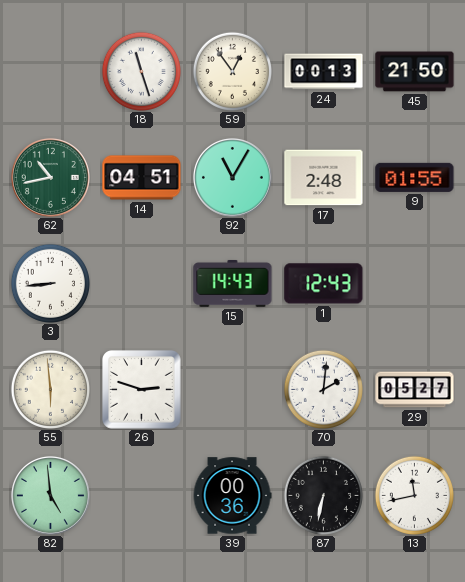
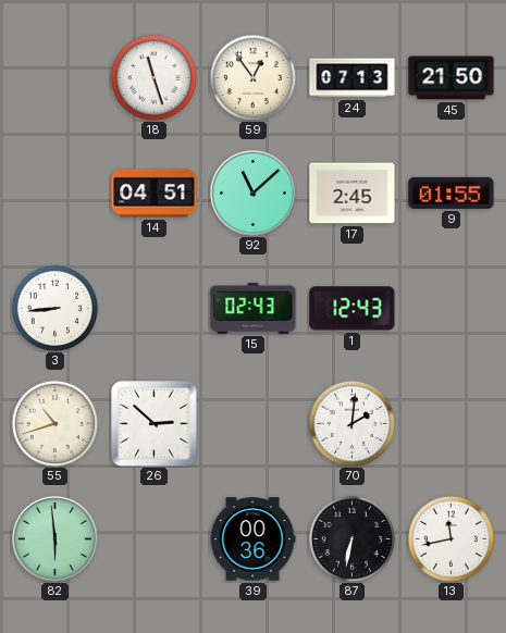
24: 00:13 -> 07:13 (353, 78)
62: 10:43 -> none (50, 177)
92: 11:05 -> 11:08 (252, 193)
17: 2:48 -> 2:45 (353, 194)
15: 14:43 -> 02:43 (254, 308)
55: 5:59 -> 10:42 (54, 423)
26: 2:48 -> 2:52 (155, 424)
29: 05:27 -> none (415, 390)
82: 4:59 -> 5:59 (54, 538)
